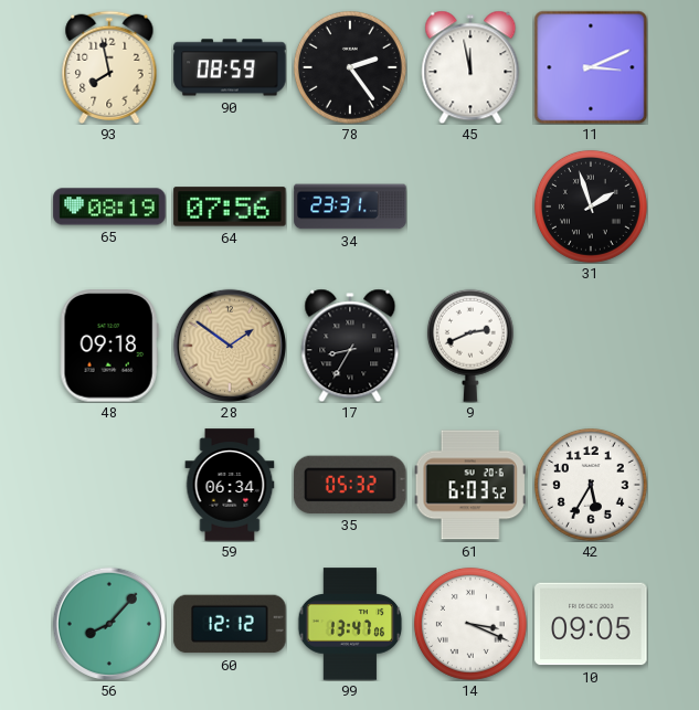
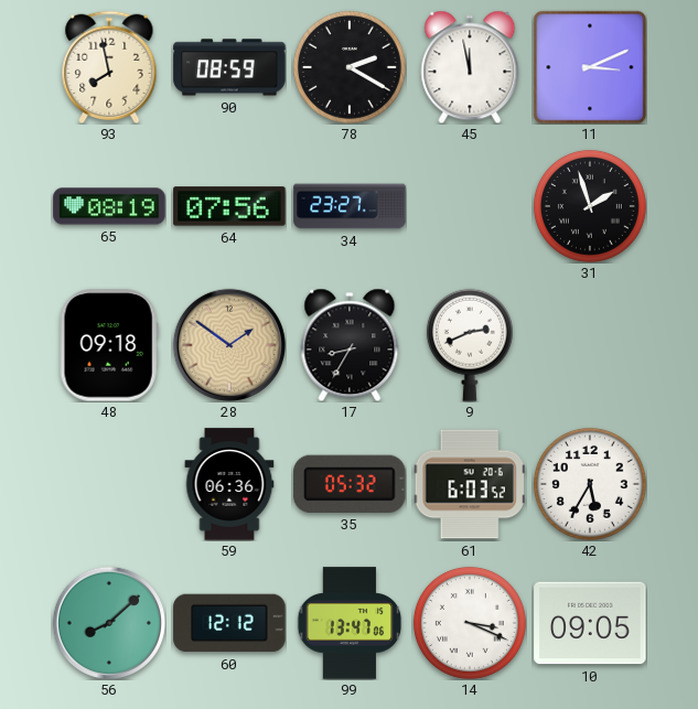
78: 2:24 -> 2:20 (350, 67)
34: 23:31 -> 23:27 (350, 206)
59: 06:34 -> 06:36 (229, 484)
56: 8:07 -> 8:08 (109, 623)
